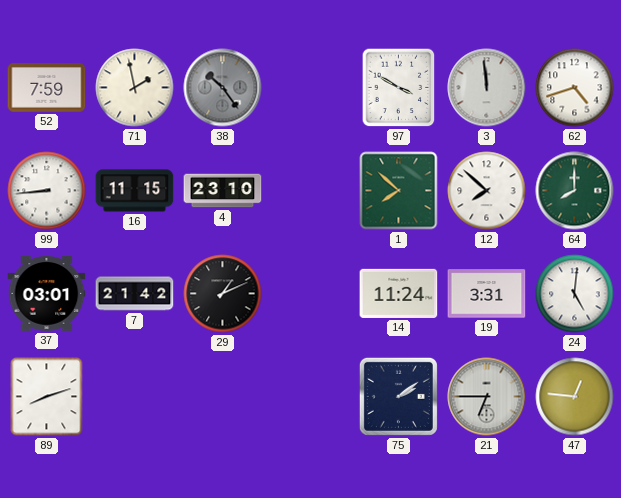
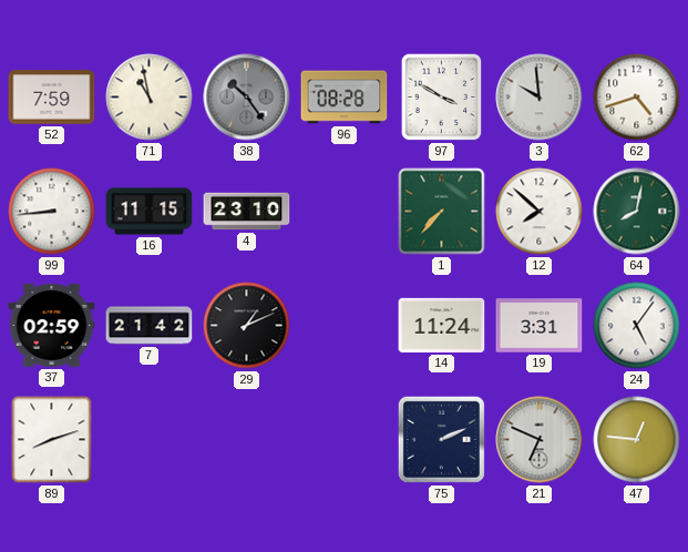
71: 1:58 -> 10:58 (150, 98)
96: none -> 08:28 (345, 98)
3: 11:59 -> 9:59 (540, 98)
1: 7:52 -> 7:37 (442, 212)
64: 8:00 -> 8:02 (637, 212)
37: 03:01 -> 02:59 (52, 326)
24: 5:01 -> 5:06 (637, 326)
75: 2:09 -> 2:11 (441, 439)
21: 6:45 -> 6:49 (540, 440)
